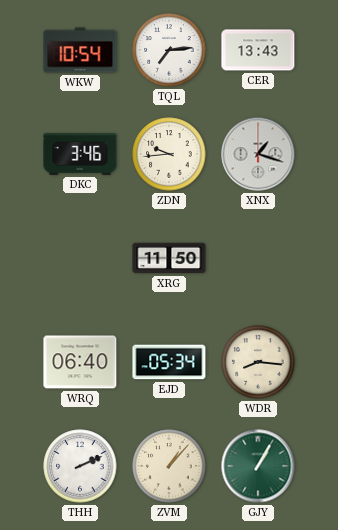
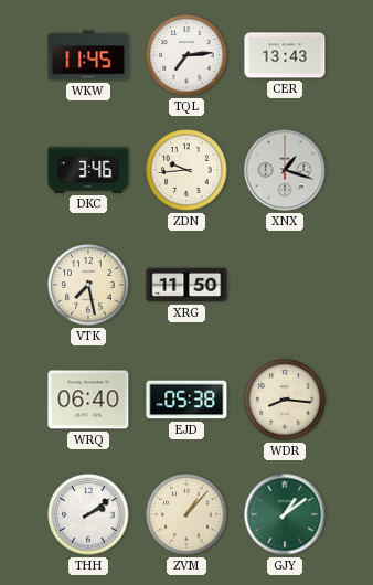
WKW: 10:54 -> 11:45 (88, 55)
VTK: none -> 7:28 (88, 285)
EJD: 05:34 -> 05:38 (186, 400)
THH: 2:11 -> 2:09 (88, 514)
GJY: 1:05 -> 1:09 (285, 514)
